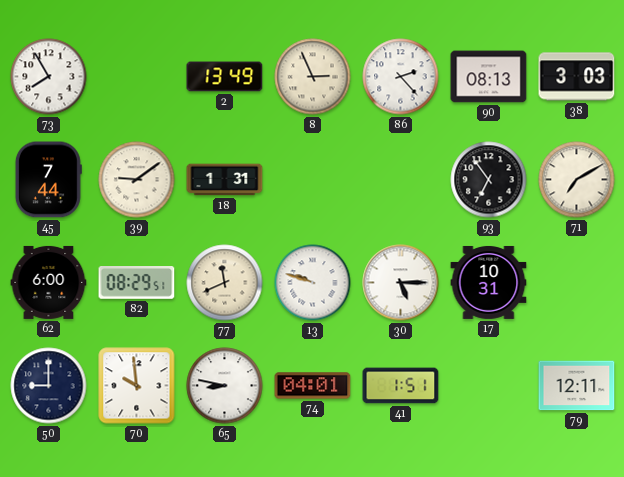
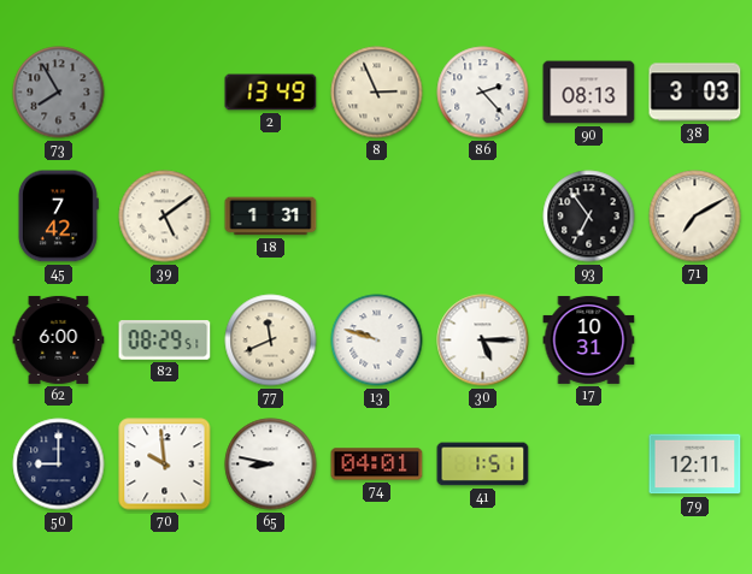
73 dial: white -> grey (59, 93)
45: 7:44 -> 7:42 (58, 217)
39: 9:09 -> 5:09 (165, 217)
